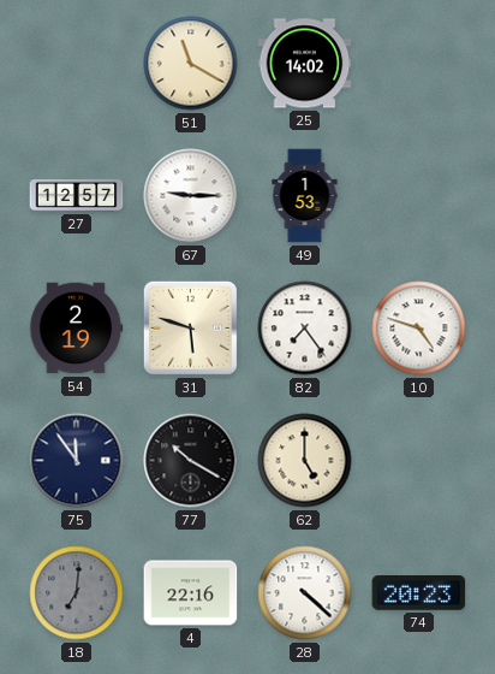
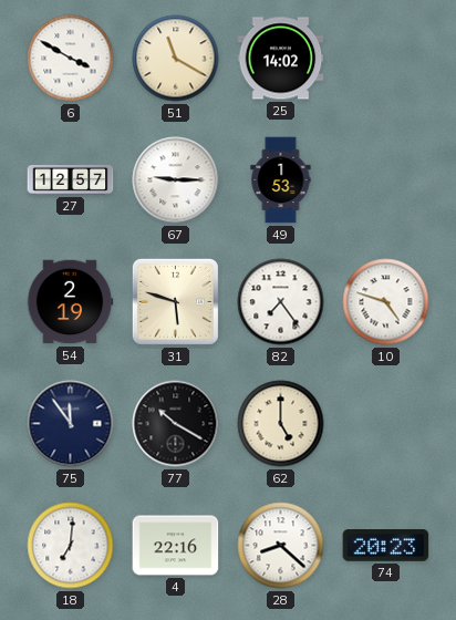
6: none -> 3:50 (71, 59)
18 dial: grey -> white (71, 546)
28: 4:22 -> 8:22 (281, 546)
